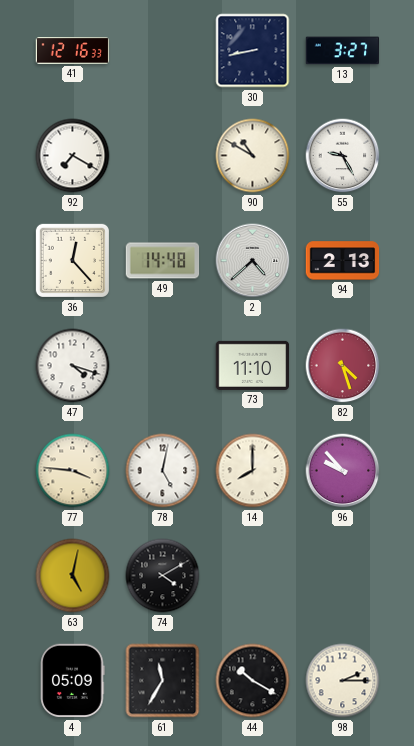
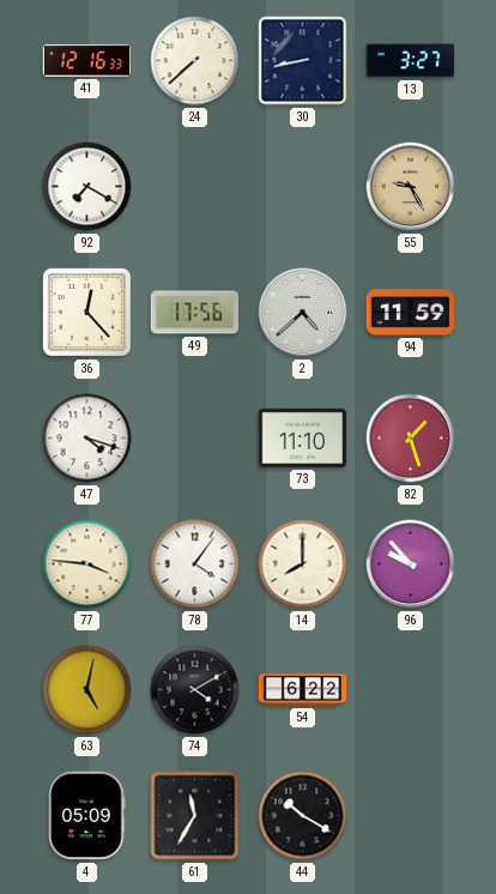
24: none -> 7:38 (195, 61)
90: 10:50 -> none (253, 156)
55 dial: white -> champagne (411, 187)
49: 14:48 -> 17:56 (195, 313)
94: 2:13 -> 11:59 (411, 313)
82: 4:27 -> 1:27 (411, 439)
78: 5:02 -> 4:06 (195, 564)
54: none -> 6:22 (303, 690)
98: 2:15 -> none (343, 681)
